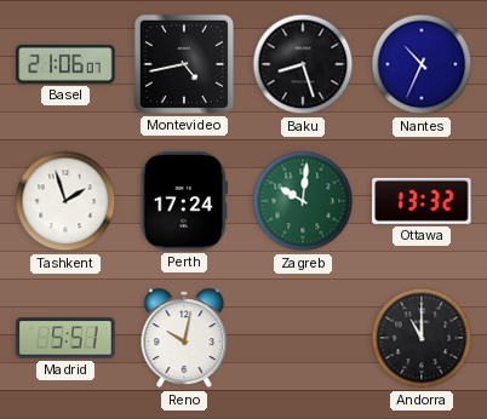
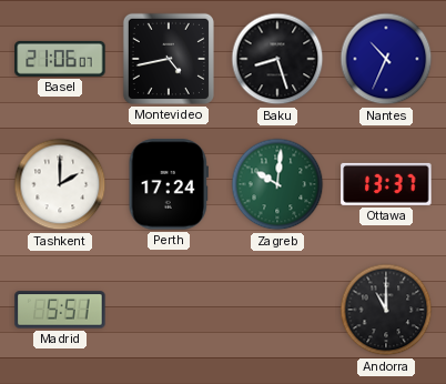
Tashkent: 1:57 -> 2:00 (60, 184)
Ottawa: 13:32 -> 13:37 (386, 184)
Reno: 10:02 -> none (184, 338)
